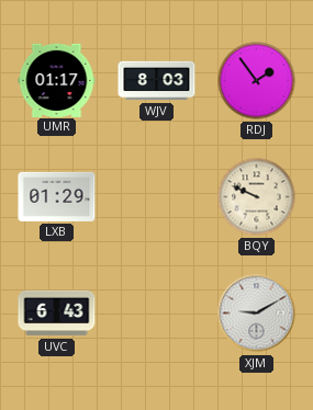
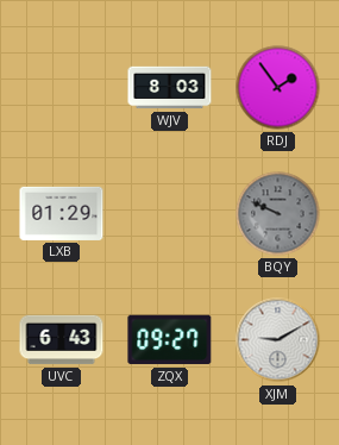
UMR: 01:17 -> none (57, 80)
BQY dial: cream -> grey (278, 214)
ZQX: none -> 09:27 (170, 340)
